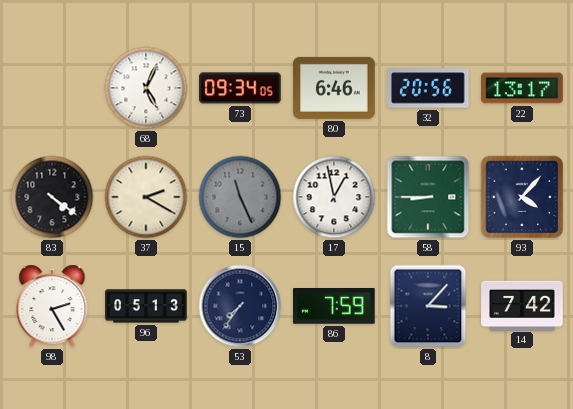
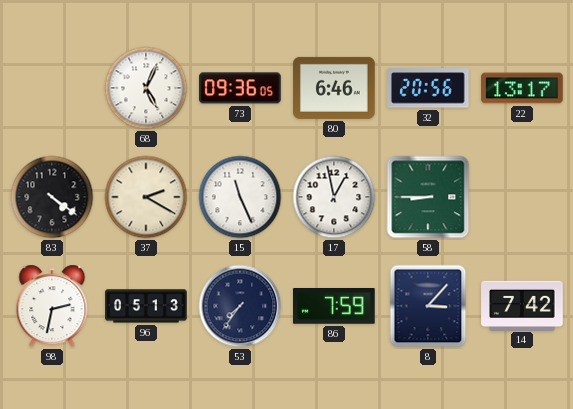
73: 09:34 -> 09:36 (240, 88)
15 dial: grey -> white (240, 197)
93: 4:07 -> none (522, 197)
98: 2:25 -> 2:32 (52, 306)
